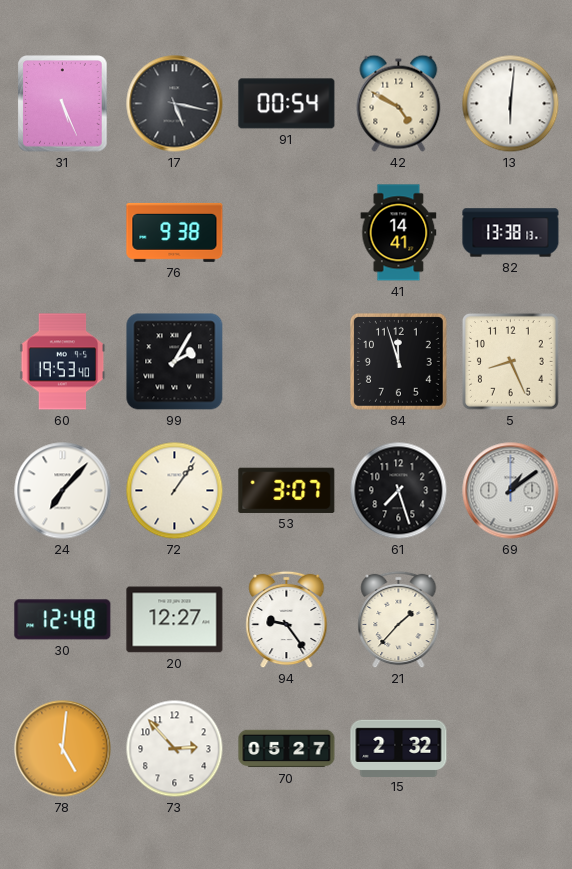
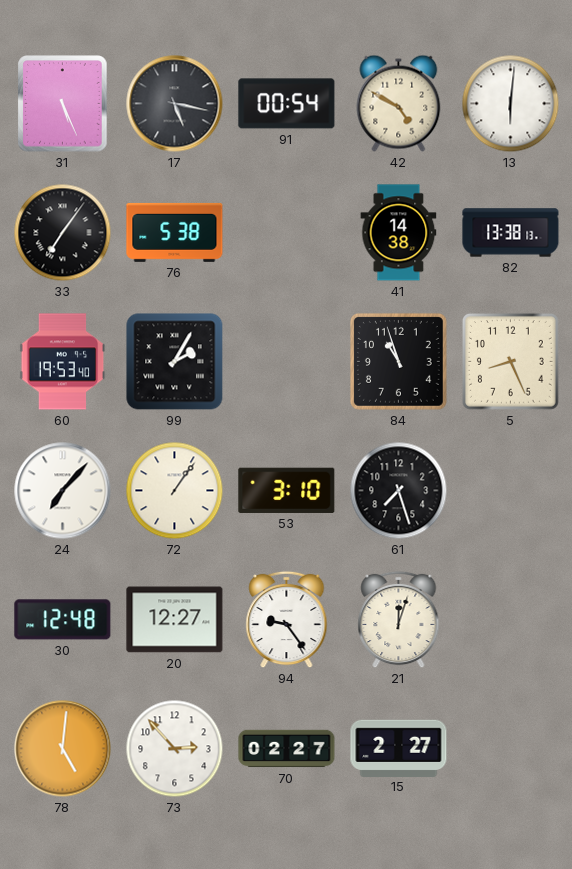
33: none -> 7:06 (63, 233)
76: 9:38 -> 5:38 (175, 232)
41: 14:41 -> 14:38 (399, 233)
84: 11:57 -> 10:57 (398, 361)
53: 3:07 -> 3:10 (287, 490)
69: 1:09 -> none (511, 491)
21: 1:37 -> 12:03 (399, 620)
70: 05:27 -> 02:27 (287, 749)
15: 2:32 -> 2:27 (399, 748)
